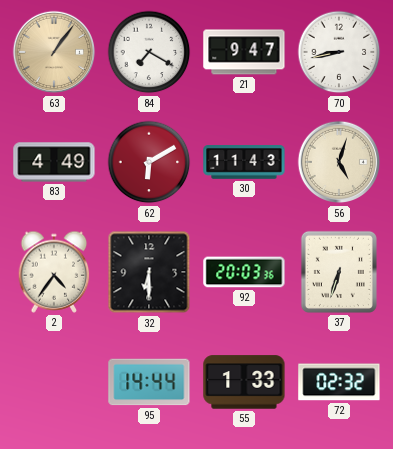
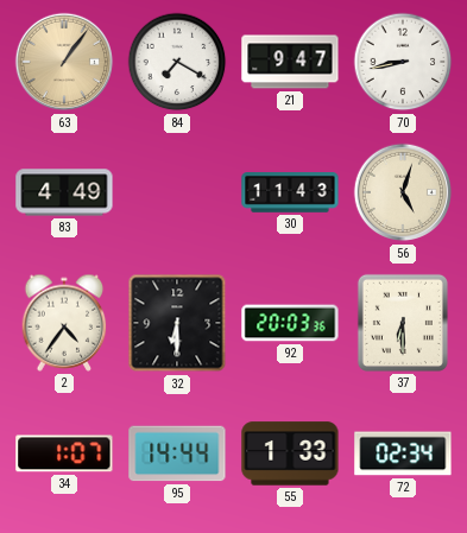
62: 6:10 -> none (149, 162)
37: 6:33 -> 6:30 (403, 323)
34: none -> 1:07 (64, 453)
72: 02:32 -> 02:34 (403, 453)
